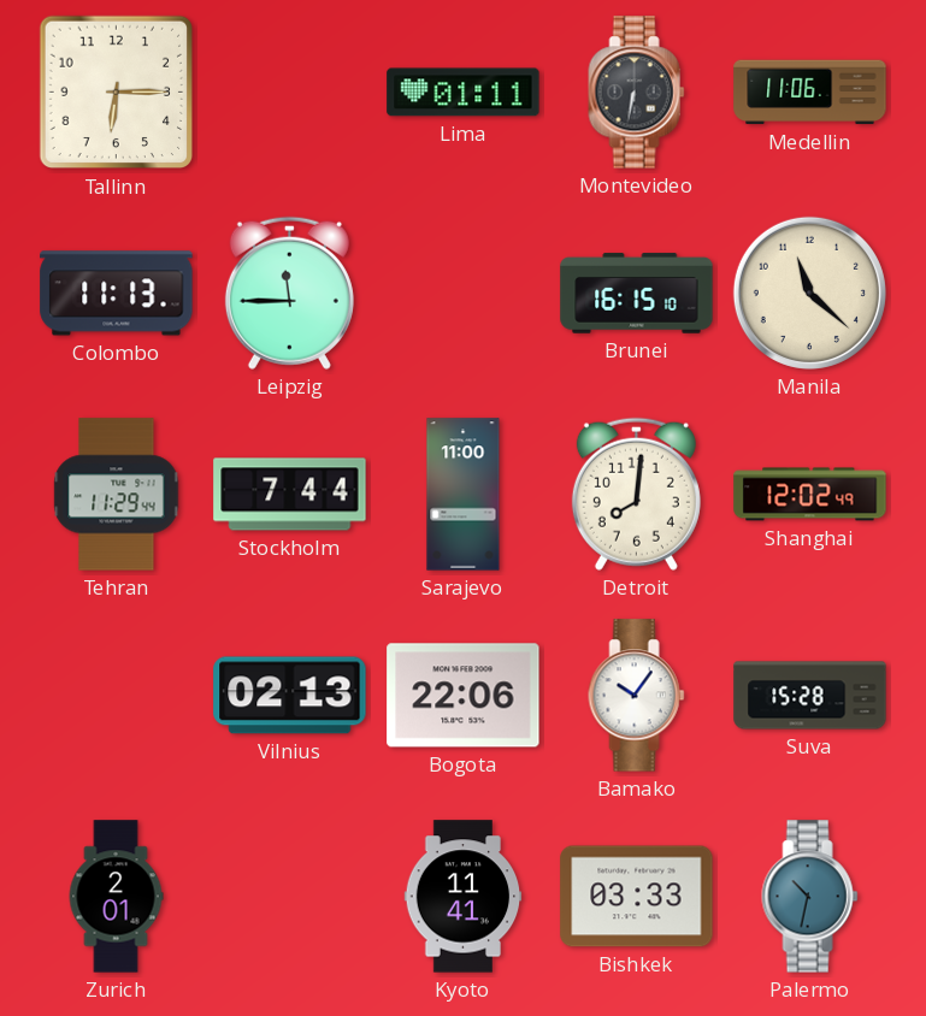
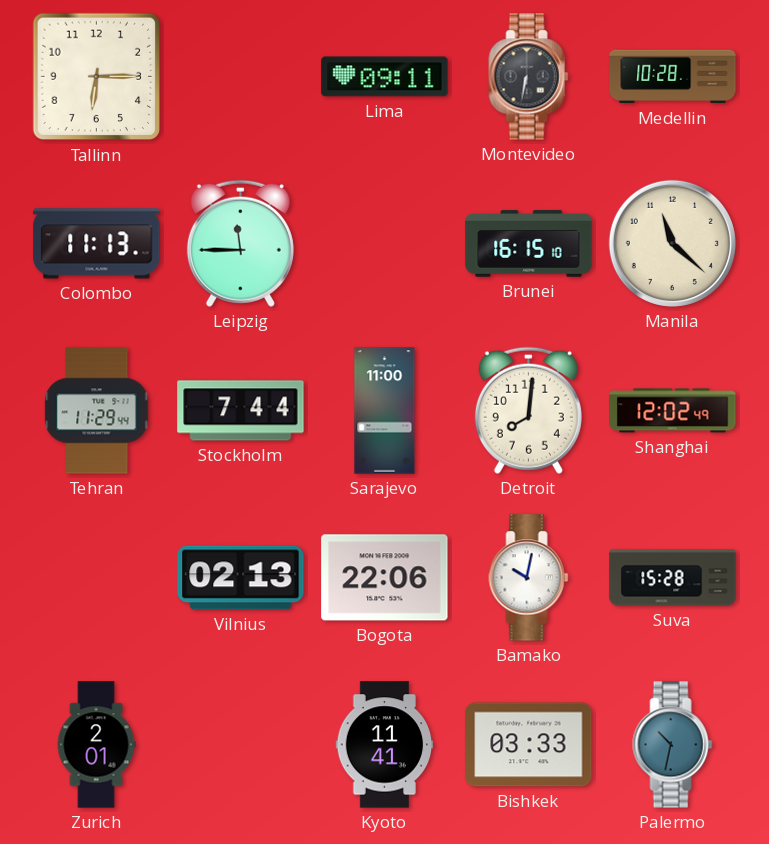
Lima: 01:11 -> 09:11 (385, 77)
Medellin: 11:06 -> 10:28 (673, 77)
Bamako: 10:06 -> 10:02 (529, 578)
